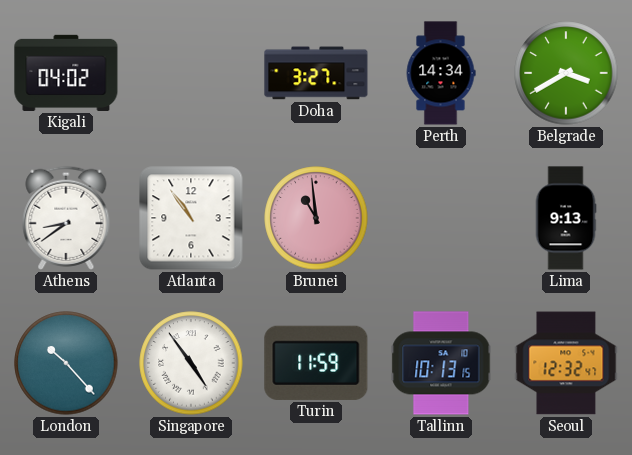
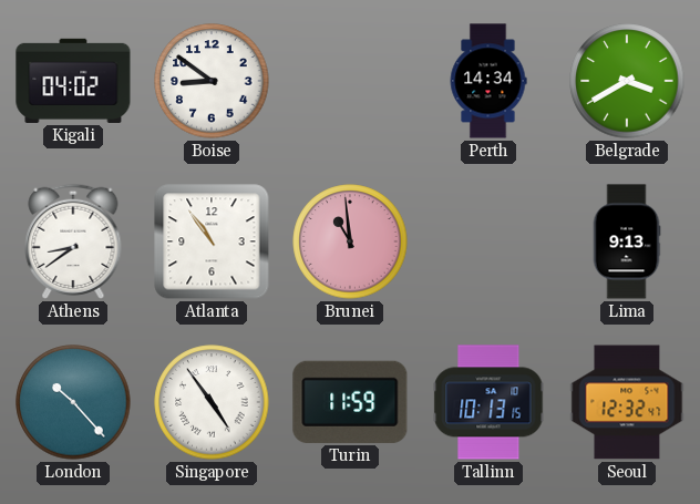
Boise: none -> 8:51 (212, 81)
Doha: 3:27 -> none (316, 73)
